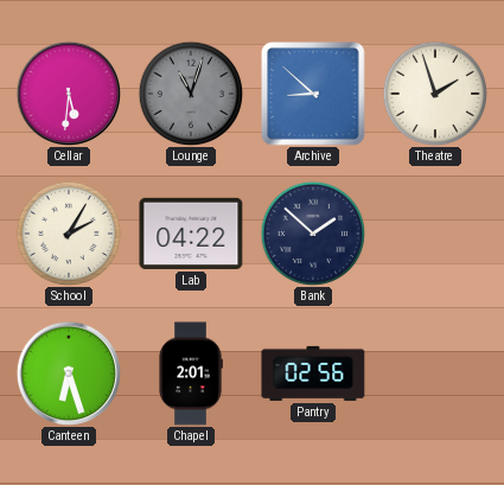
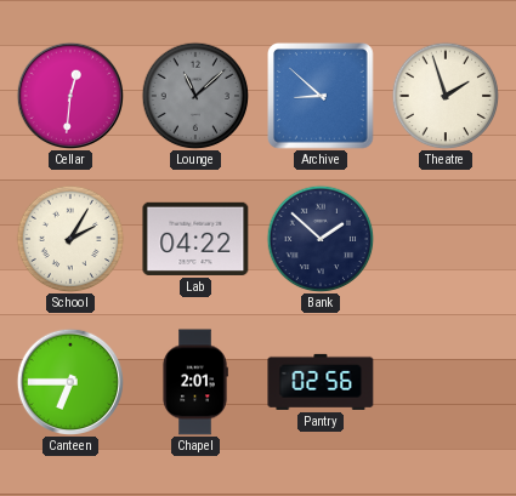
Cellar: 5:31 -> 12:31 (69, 95)
Lounge: 11:03 -> 11:08 (195, 96)
Canteen: 6:27 -> 6:45 (69, 381)
